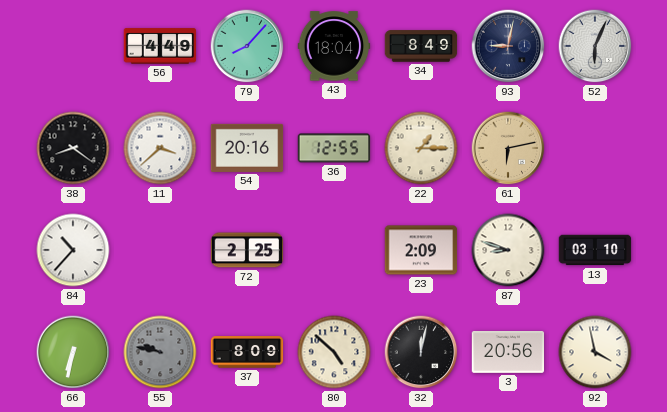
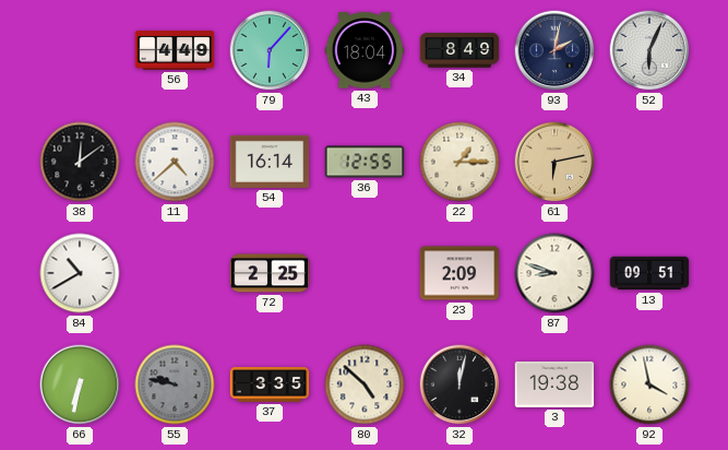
79: 8:07 -> 6:07 (270, 50)
93: 9:02 -> 2:02 (554, 50)
38: 8:21 -> 12:09 (80, 162)
11: 3:38 -> 4:38 (175, 162)
54: 20:16 -> 16:14 (270, 162)
84: 10:37 -> 10:40 (80, 273)
13: 03:10 -> 09:51 (649, 273)
37: 8:09 -> 3:35 (270, 384)
3: 20:56 -> 19:38 (554, 384)
